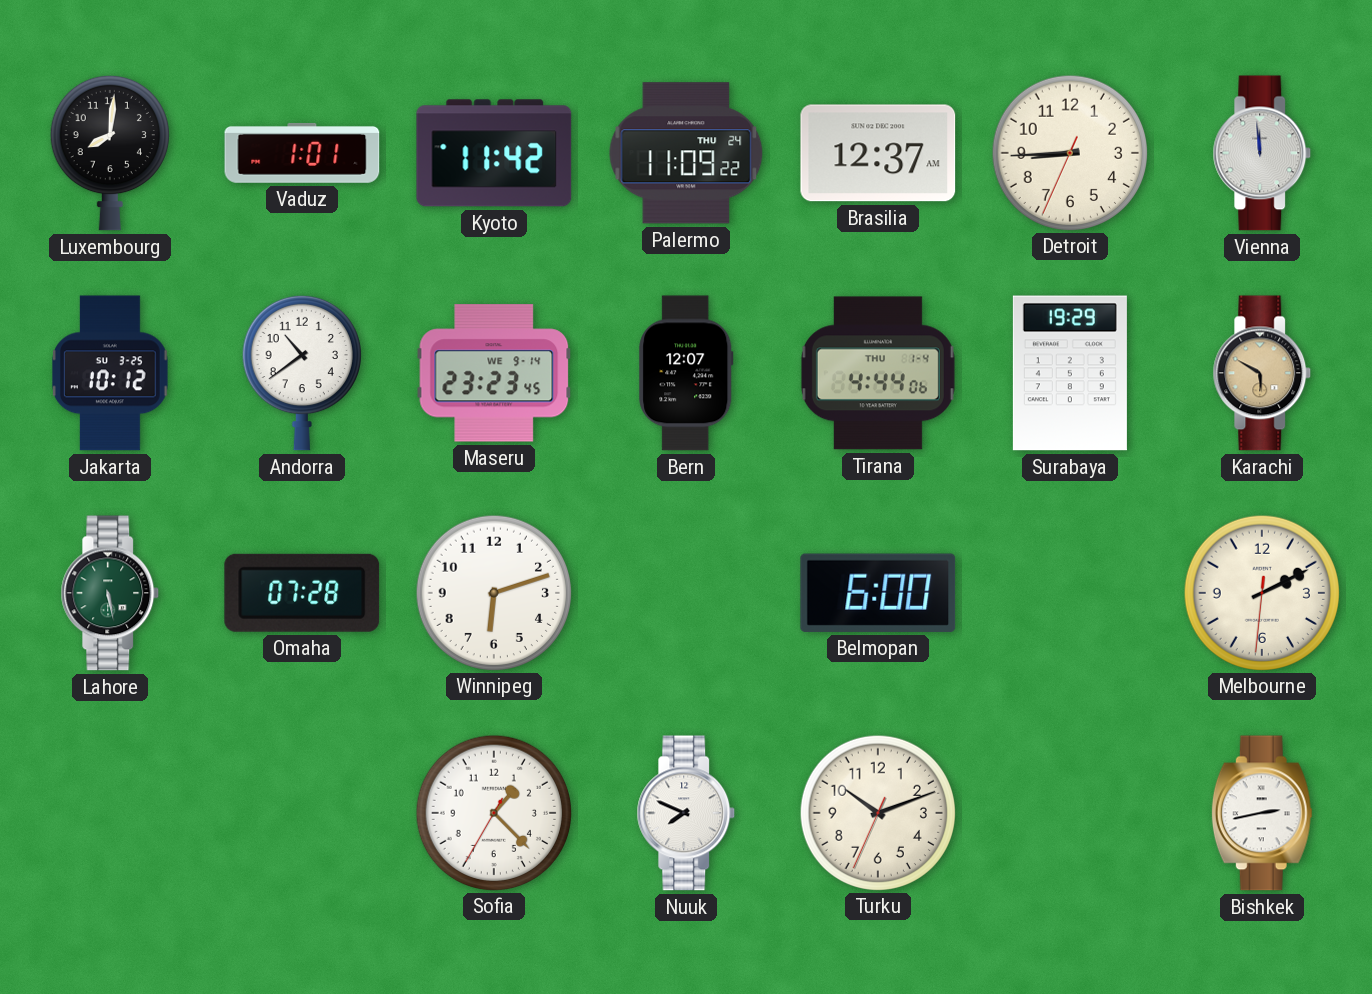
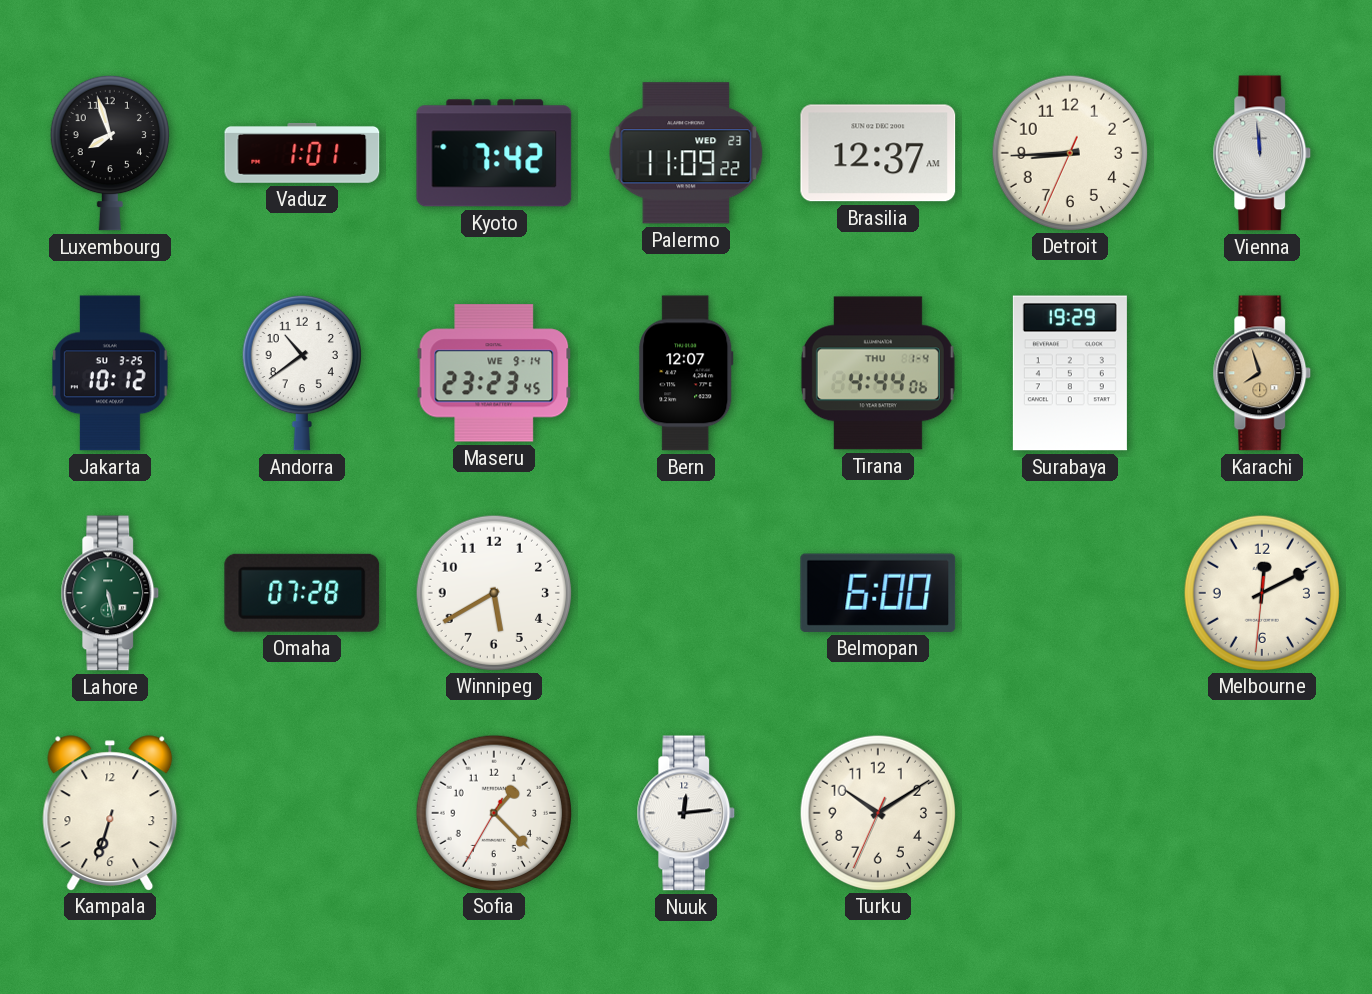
Luxembourg: 8:01 -> 7:57 (110, 153)
Kyoto: 11:42 -> 7:42 (494, 153)
Palermo date: THU 24 -> WED 23 (686, 153)
Karachi: 5:50 -> 7:57 (1262, 373)
Winnipeg: 6:12 -> 5:40 (493, 592)
Melbourne: 2:10 -> 12:10 (1261, 592)
Kampala: none -> 6:33 (110, 813)
Nuuk: 7:49 -> 12:14 (686, 813)
Turku: 10:11 -> 10:09 (877, 812)
Bishkek: 2:43 -> none (1262, 813)
